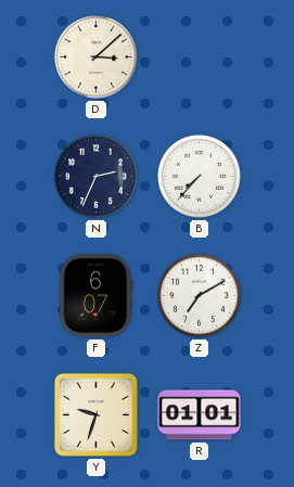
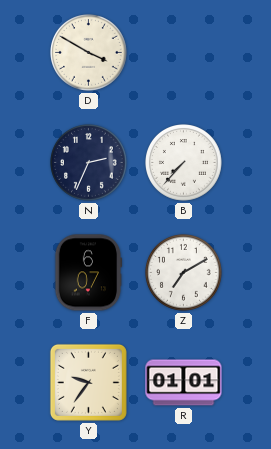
D: 3:08 -> 3:50 (89, 53)
Y: 9:33 -> 9:36 (88, 382)
